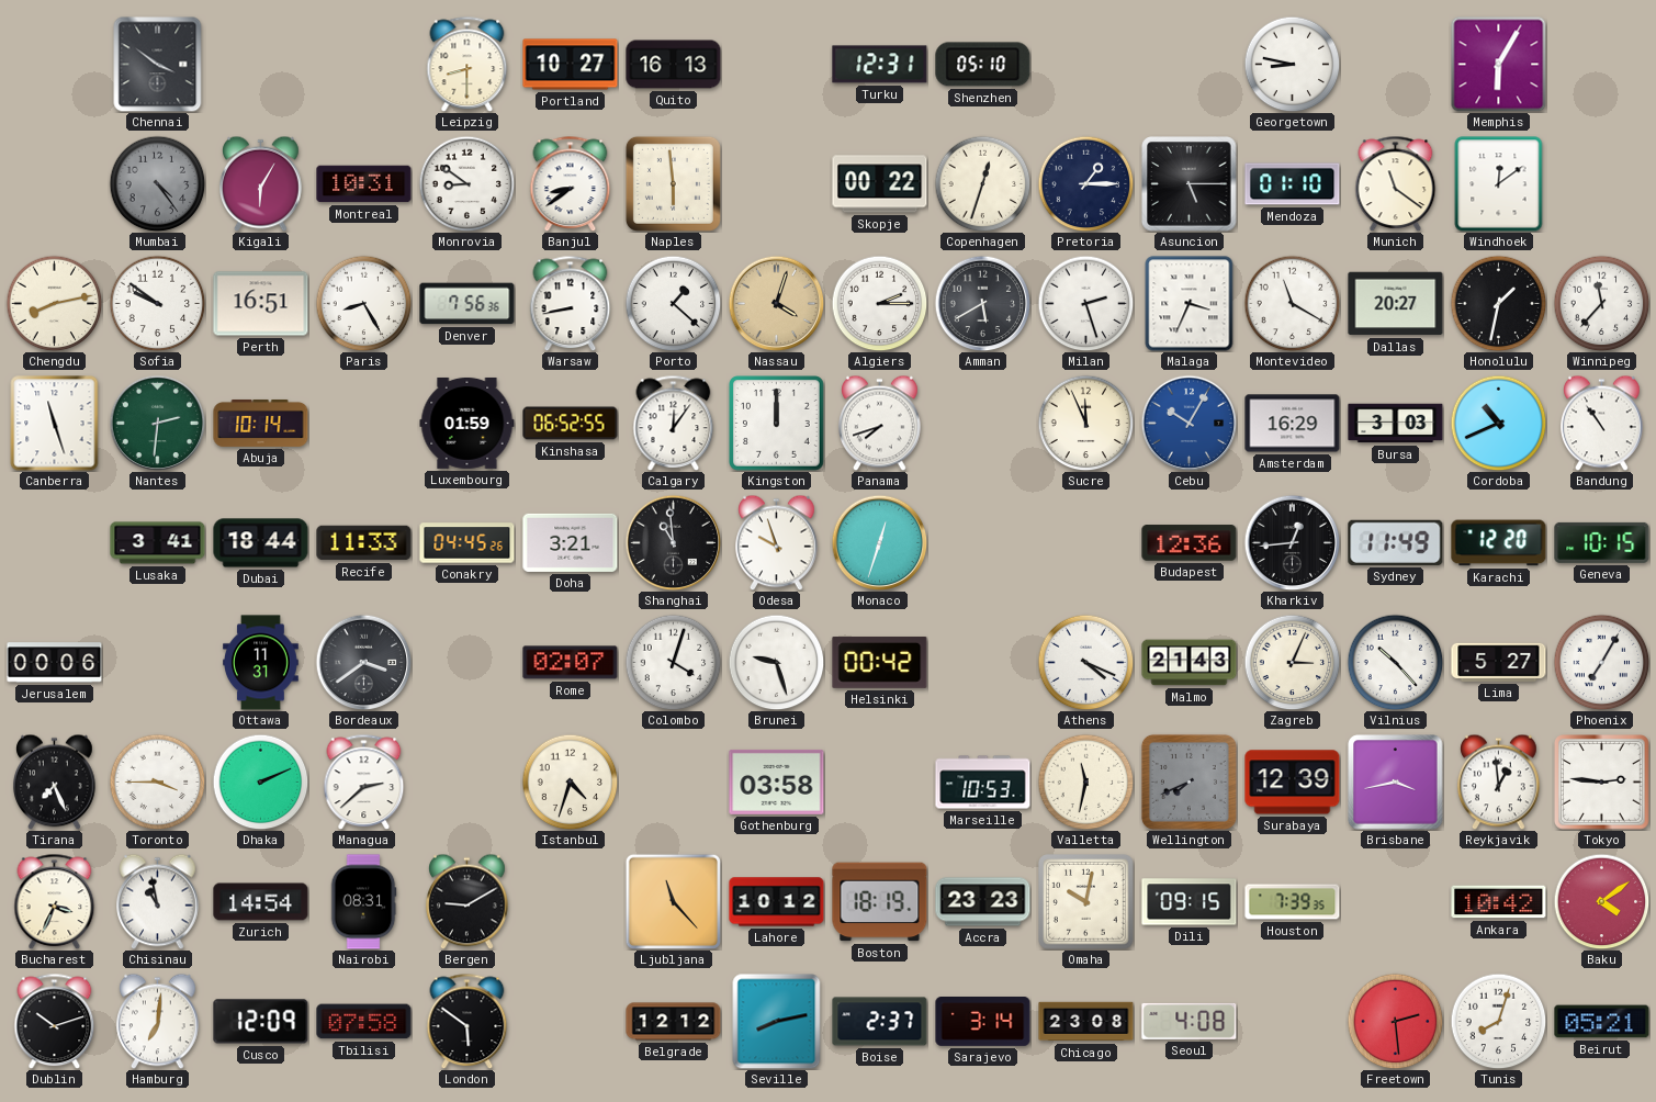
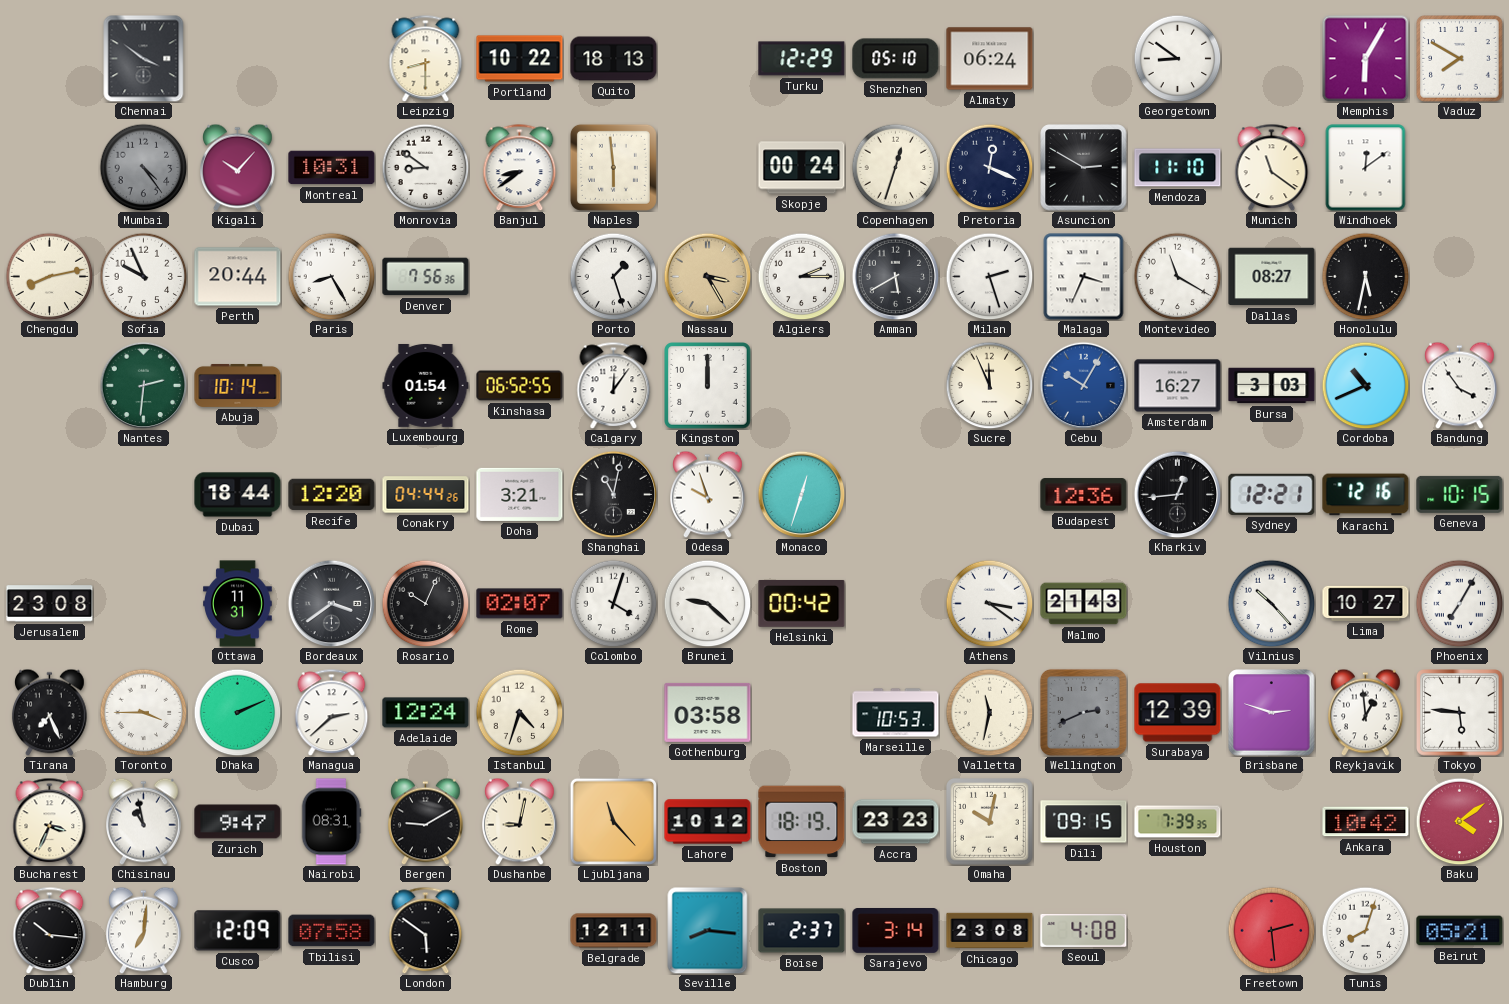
Portland: 10:27 -> 10:22 (520, 59)
Quito: 16:13 -> 18:13 (614, 59)
Turku: 12:31 -> 12:29 (802, 59)
Almaty: none -> 06:24 (990, 59)
Georgetown: 8:47 -> 8:51 (1177, 58)
Vaduz: none -> 7:50 (1460, 59)
Kigali: 6:05 -> 10:07 (238, 167)
Skopje: 00:22 -> 00:24 (802, 168)
Pretoria: 1:15 -> 12:19 (989, 167)
Asuncion: 5:15 -> 2:50 (1084, 168)
Mendoza: 01:10 -> 11:10 (1178, 168)
Sofia: 9:51 -> 9:56 (143, 276)
Perth: 16:51 -> 20:44 (238, 277)
Warsaw: 8:43 -> none (571, 303)
Porto: 1:22 -> 1:27 (613, 276)
Nassau: 4:03 -> 3:25 (707, 276)
Dallas: 20:27 -> 08:27 (1272, 277)
Honolulu: 1:32 -> 5:32 (1365, 276)
Winnipeg: 11:37 -> none (1601, 303)
Canberra: 11:27 -> none (55, 424)
Luxembourg: 01:59 -> 01:54 (426, 385)
Panama: 7:42 -> none (880, 423)
Amsterdam: 16:29 -> 16:27 (1178, 386)
Bandung: 10:54 -> 3:54 (1460, 385)
Lusaka: 3:41 -> none (158, 543)
Recife: 11:33 -> 12:20 (332, 495)
Conakry: 04:45 -> 04:44 (426, 495)
Shanghai: 10:59 -> 11:02 (613, 494)
Sydney: 11:49 -> 12:21 (1272, 494)
Karachi: 12:20 -> 12:16 (1366, 495)
Jerusalem: 00:06 -> 23:08 (50, 604)
Rosario: none -> 10:04 (425, 603)
Brunei: 9:27 -> 9:22 (707, 603)
Athens: 4:19 -> 3:21 (989, 603)
Zagreb: 3:04 -> none (1292, 662)
Lima: 5:27 -> 10:27 (1366, 603)
Adelaide: none -> 12:24 (426, 713)
Wellington: 7:41 -> 2:41 (1083, 712)
Brisbane: 3:43 -> 2:48 (1272, 713)
Tokyo: 2:46 -> 5:46 (1460, 713)
Zurich: 14:54 -> 9:47 (238, 822)
Dushanbe: none -> 9:02 (520, 821)
Dublin: 10:12 -> 10:16 (50, 930)
Belgrade: 12:12 -> 12:11 (614, 931)
Seville: 8:13 -> 8:16 (708, 930)
